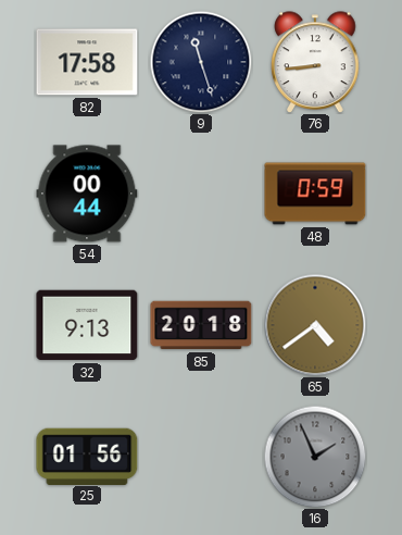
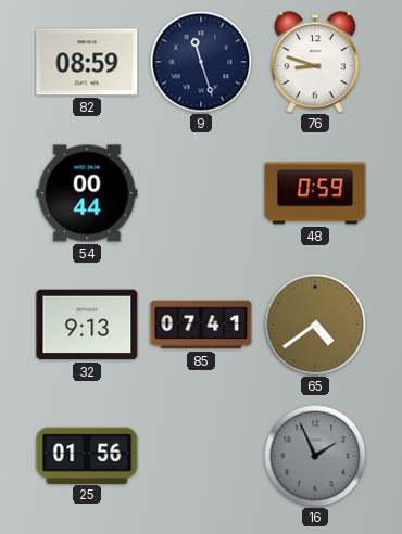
82: 17:58 -> 08:59 (87, 62)
76: 8:44 -> 8:48 (315, 62)
85: 20:18 -> 07:41 (201, 325)
